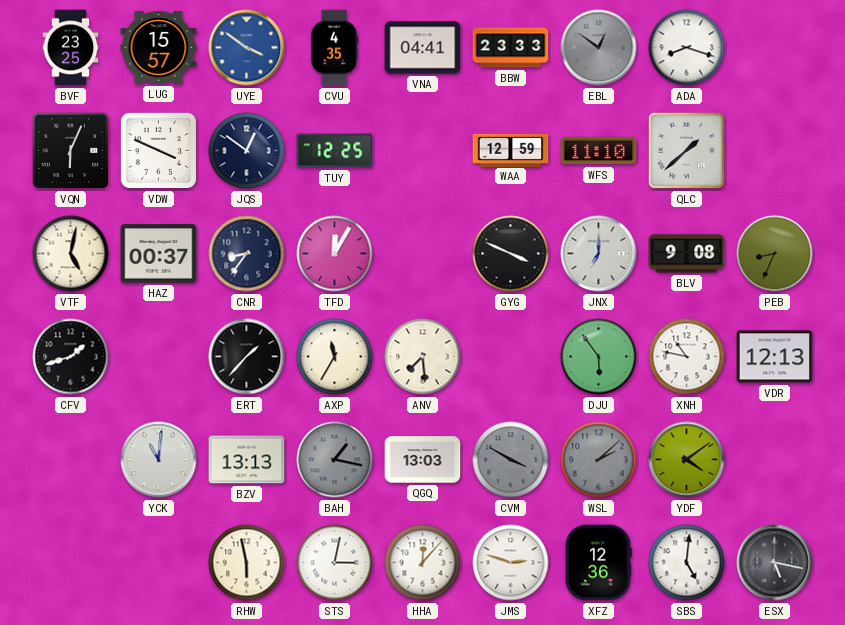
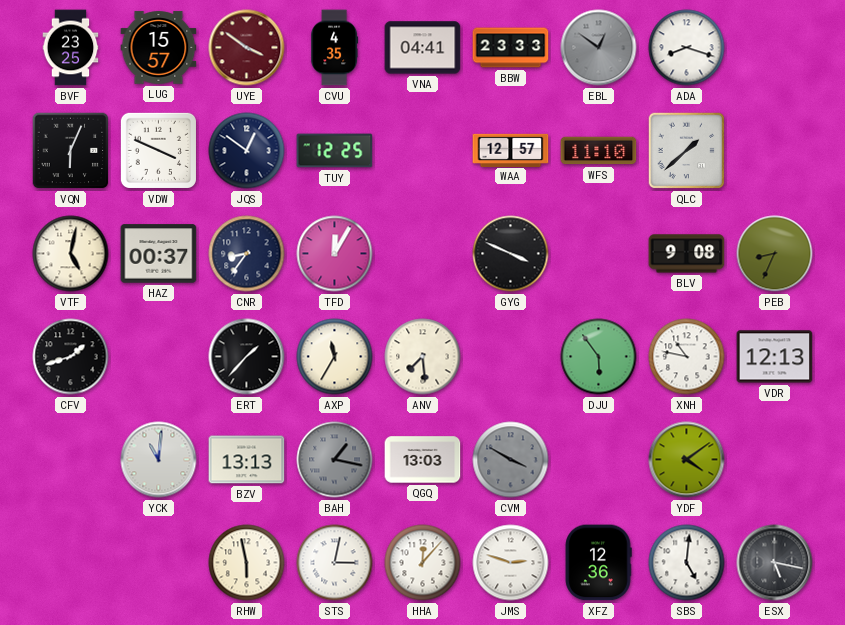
UYE dial: blue -> burgundy (247, 48)
WAA: 12:59 -> 12:57 (511, 150)
JNX: 7:00 -> none (599, 254)
WSL: 2:08 -> none (599, 460)
